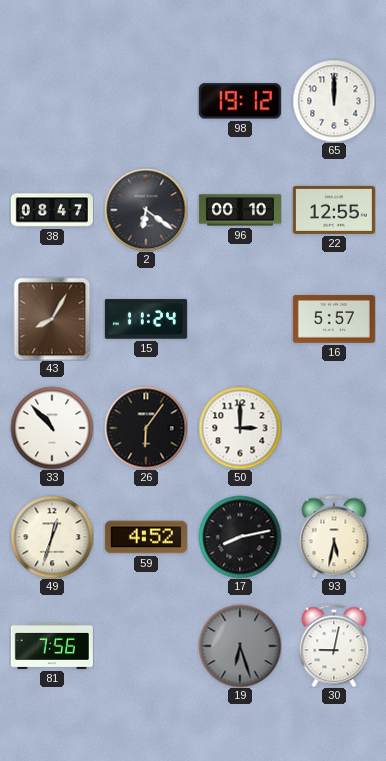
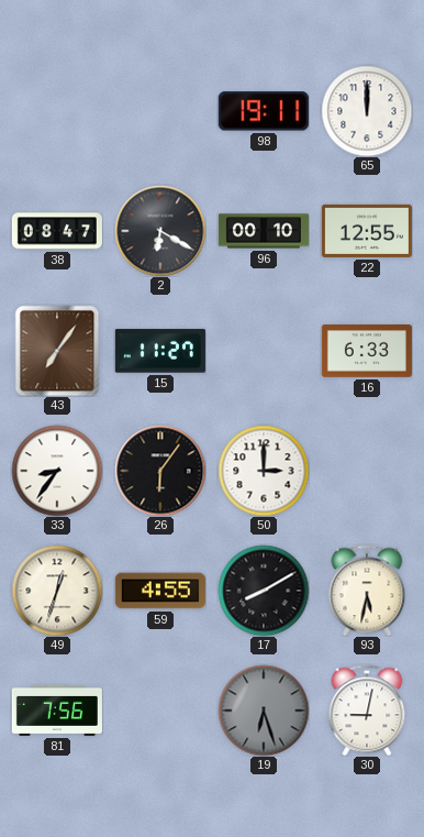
98: 19:12 -> 19:11 (264, 111)
2: 6:21 -> 6:20 (160, 231)
43: 8:05 -> 7:06 (57, 351)
15: 11:24 -> 11:27 (160, 351)
16: 5:57 -> 6:33 (367, 351)
33: 10:53 -> 8:36 (57, 471)
59: 4:52 -> 4:55 (160, 591)
17: 8:13 -> 8:10 (264, 591)
